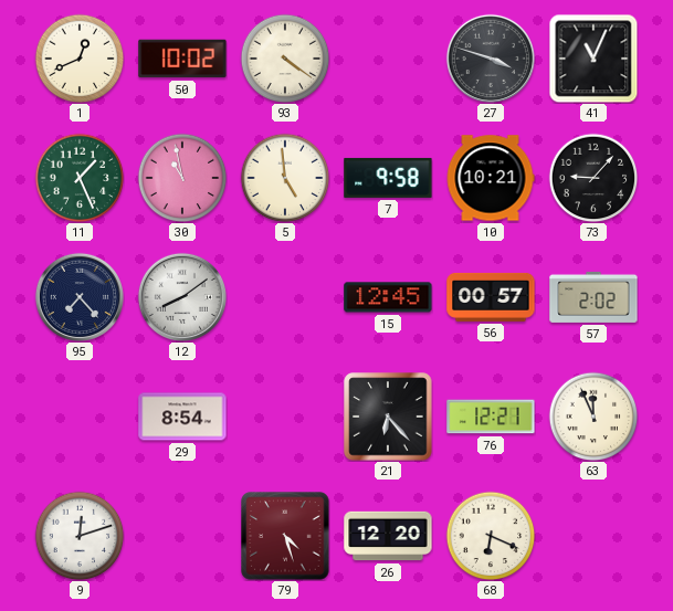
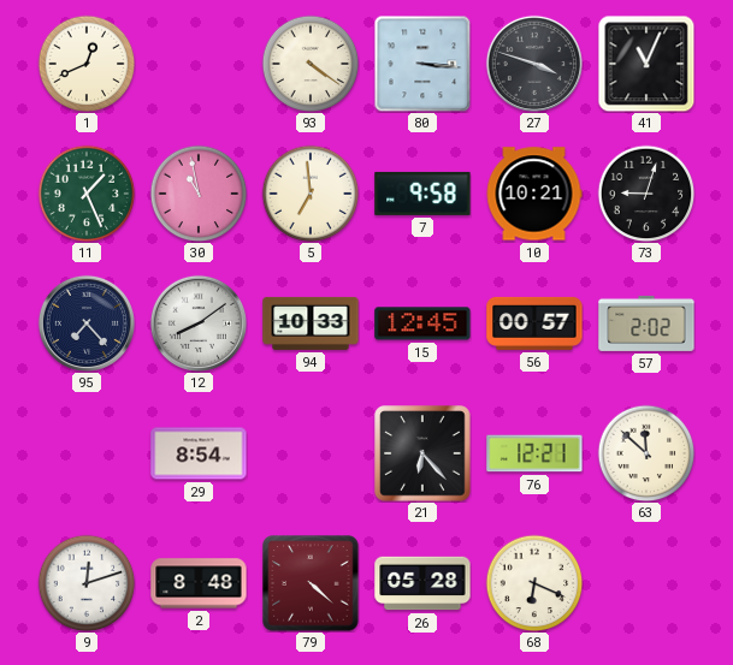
50: 10:02 -> none (182, 59)
80: none -> 3:16 (422, 64)
5: 4:59 -> 6:59 (311, 194)
73: 9:07 -> 9:03 (646, 194)
94: none -> 10:33 (311, 323)
63: 11:56 -> 11:52 (646, 453)
2: none -> 8:48 (199, 583)
79: 4:27 -> 4:22 (311, 583)
26: 12:20 -> 05:28 (422, 583)
